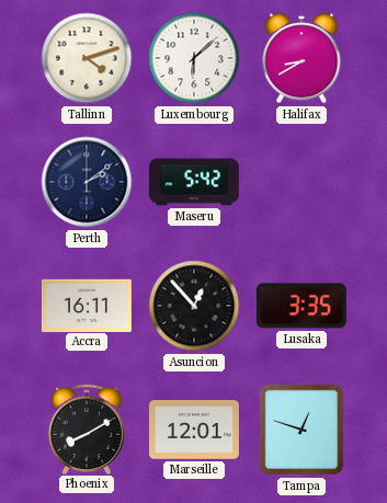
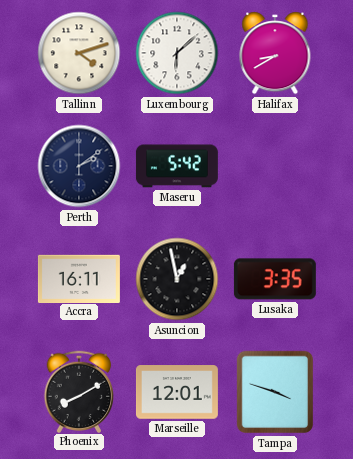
Asuncion: 12:53 -> 12:58 (177, 279)
Tampa: 12:48 -> 3:48 (275, 392)
